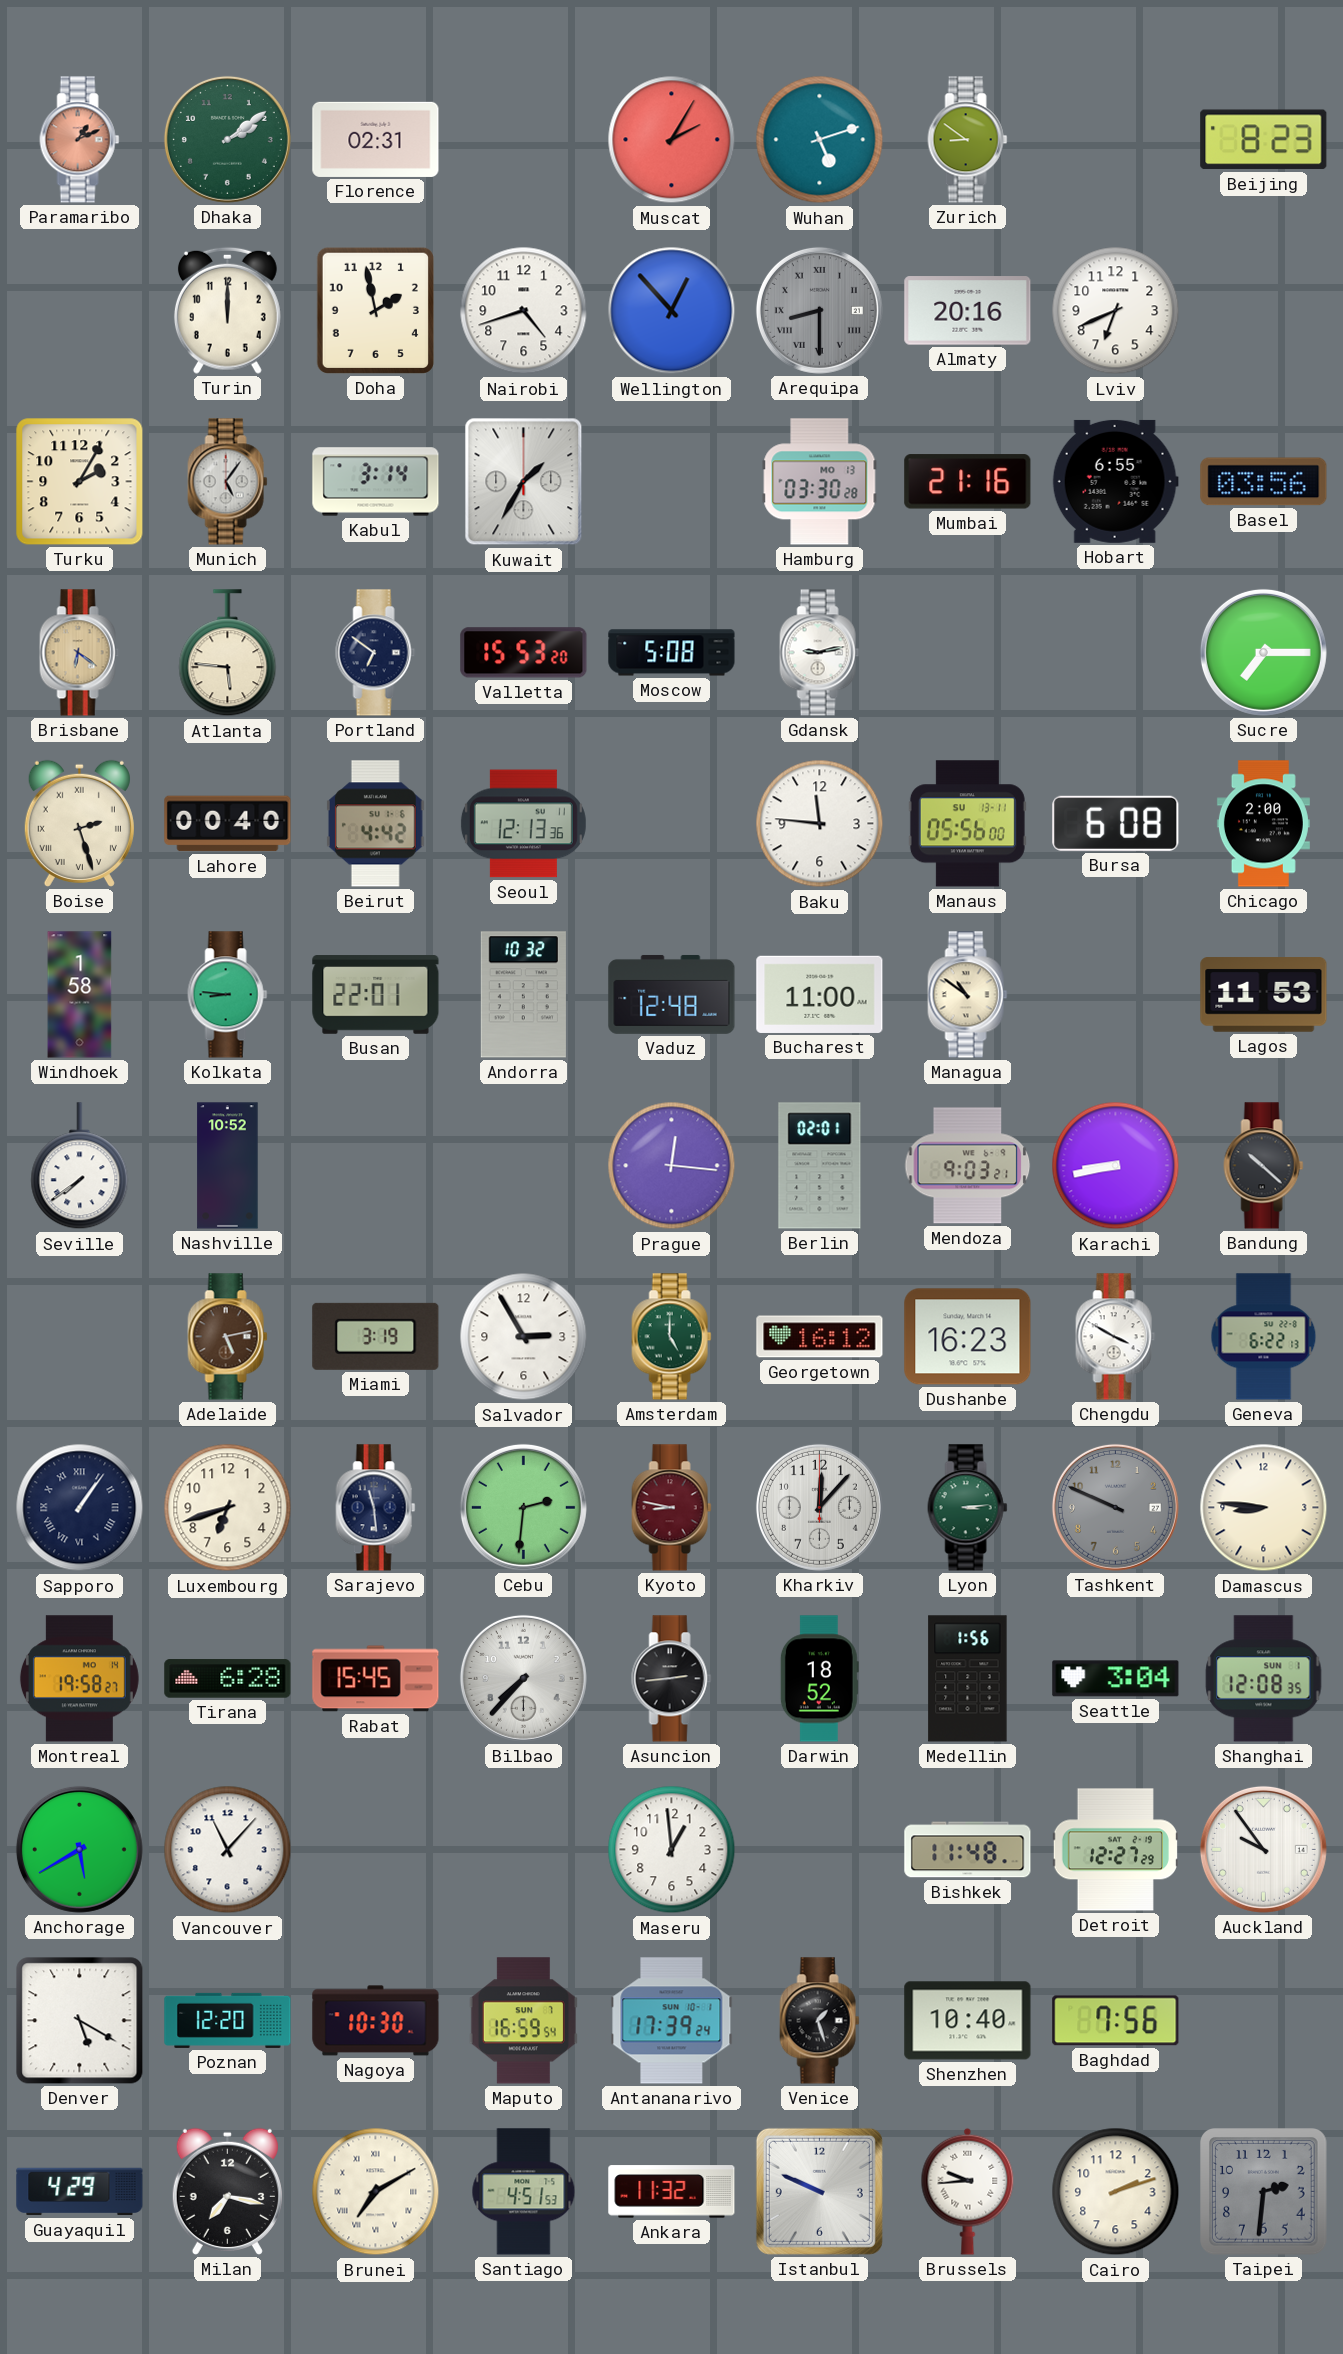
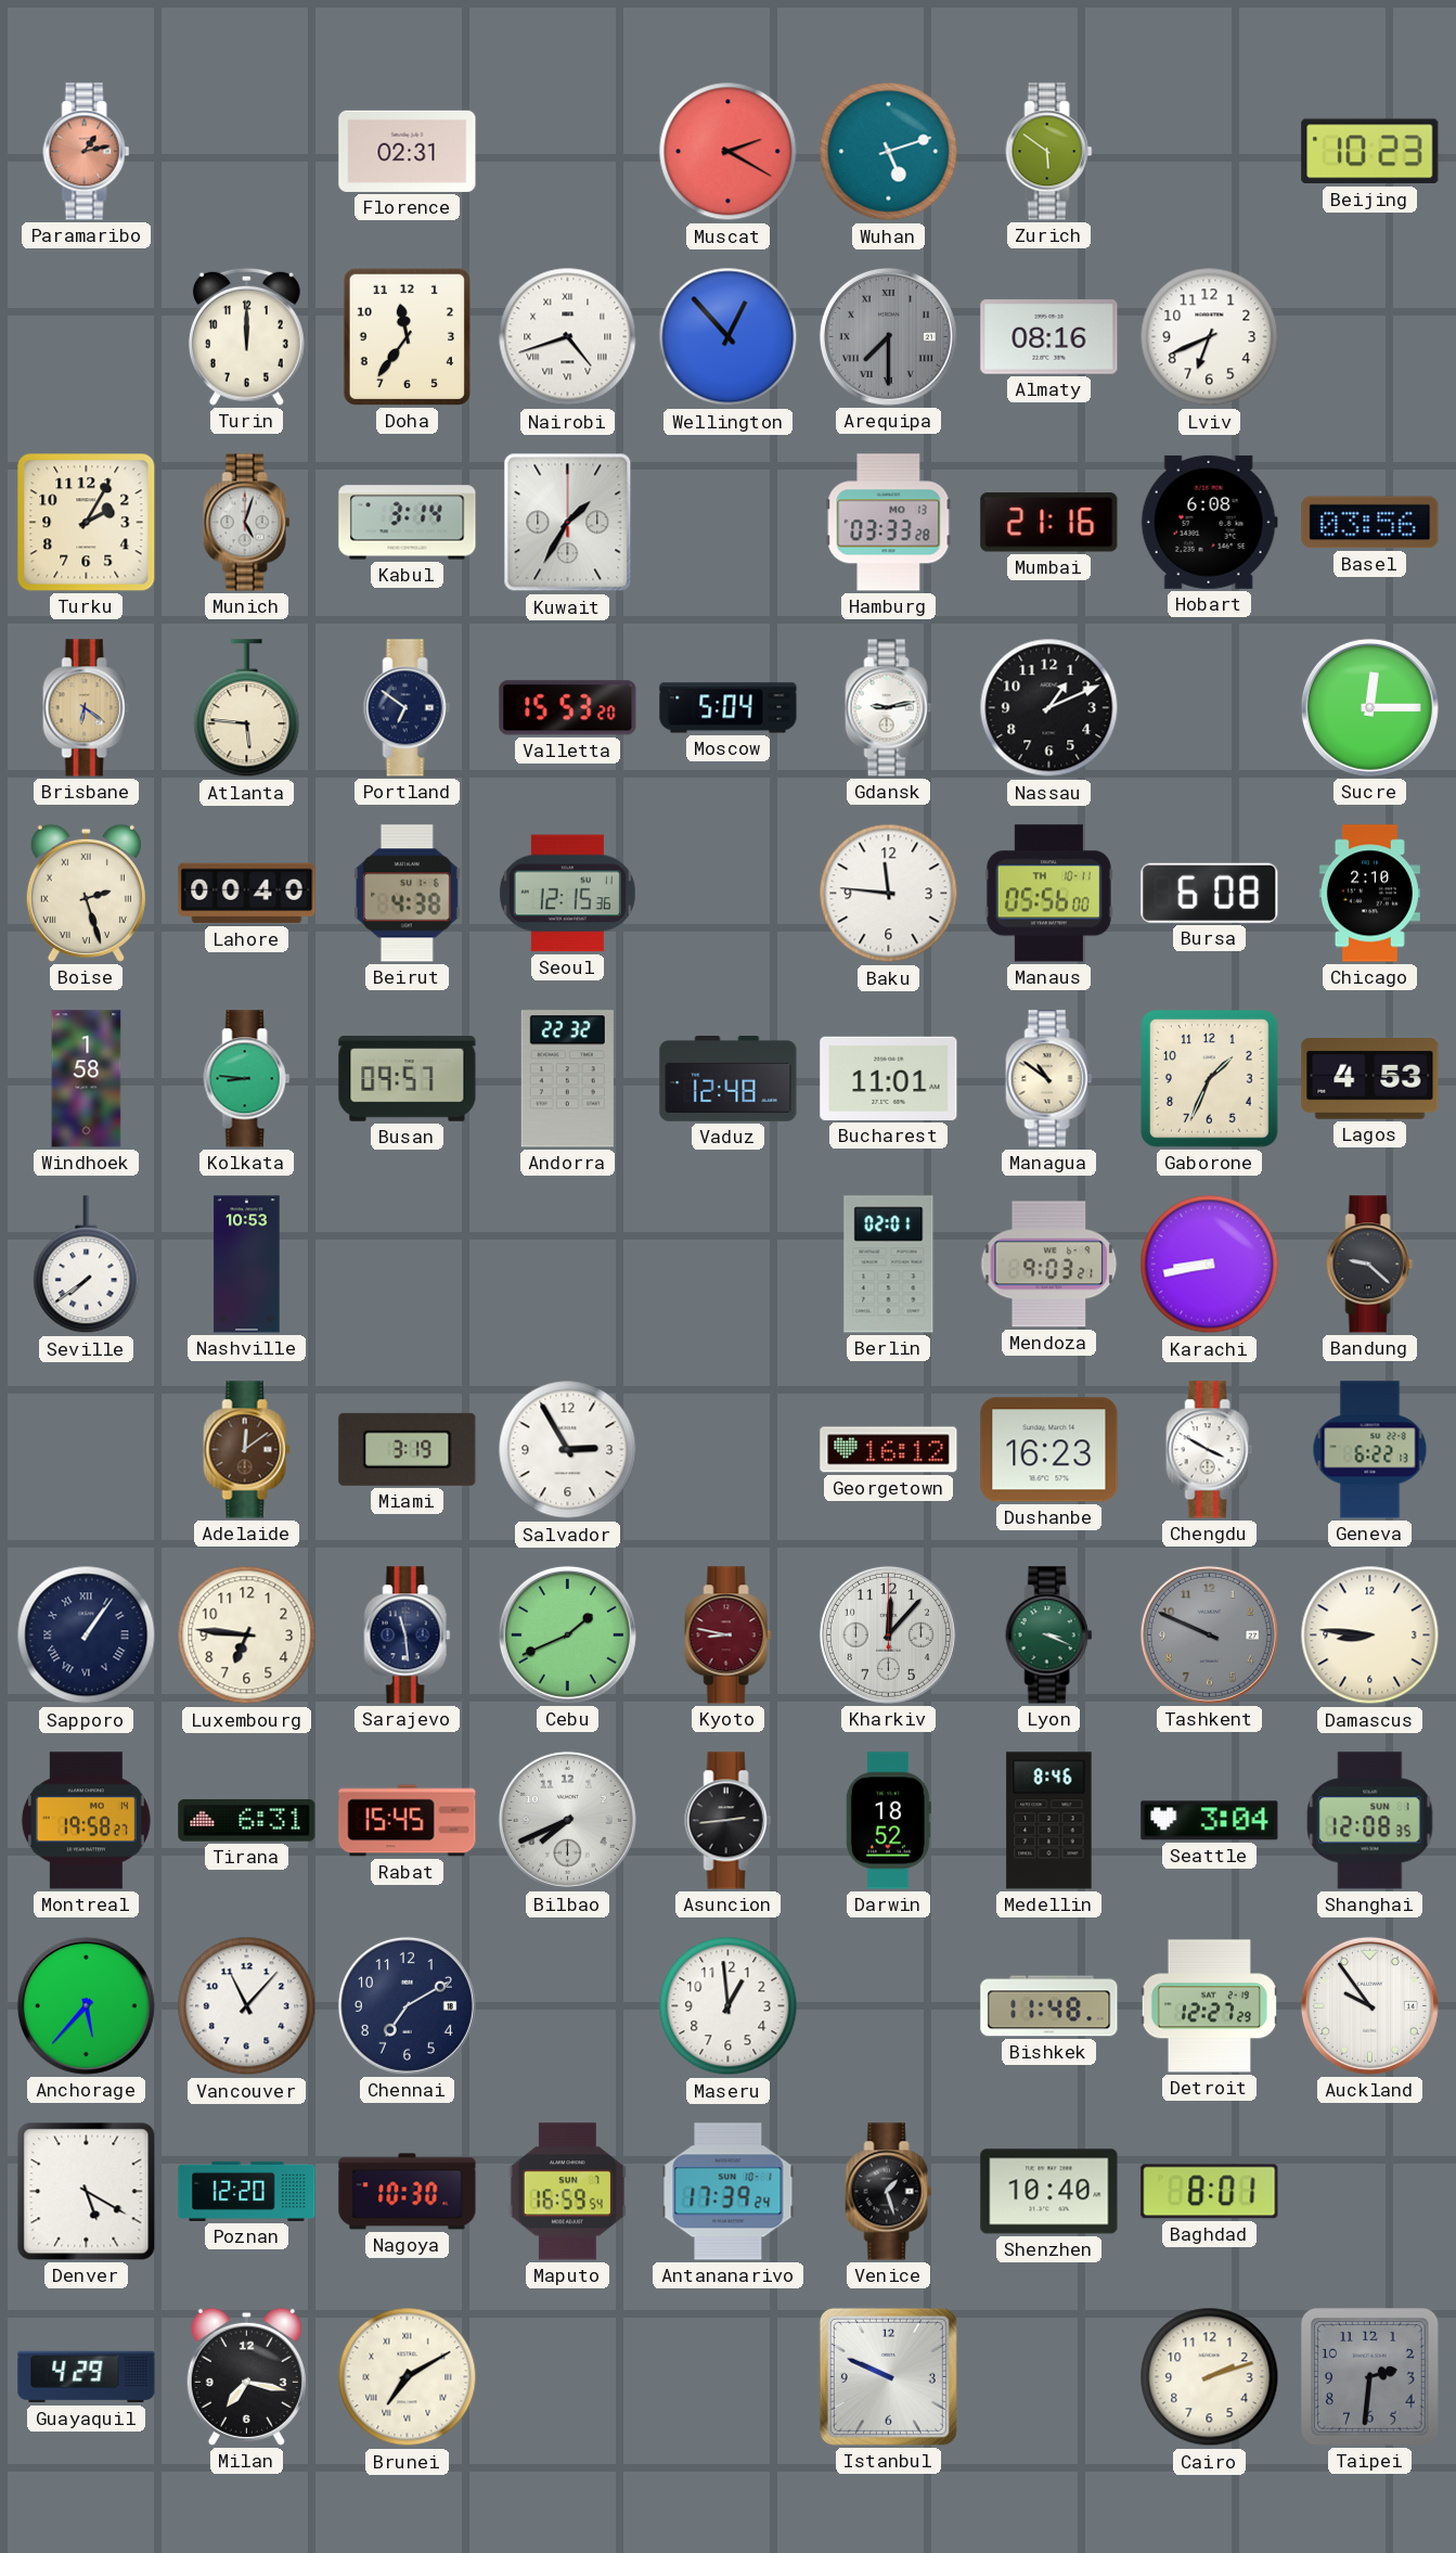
Paramaribo: 1:11 -> 1:13 (87, 152)
Dhaka: 2:09 -> none (227, 139)
Muscat: 2:05 -> 2:20 (729, 152)
Zurich: 8:51 -> 5:51 (1049, 152)
Beijing: 8:23 -> 10:23 (1370, 152)
Doha: 1:58 -> 11:36 (407, 336)
Nairobi numerals: Arabic -> Roman (568, 337)
Arequipa: 8:30 -> 7:30 (888, 336)
Almaty: 20:16 -> 08:16 (1049, 337)
Munich: 5:06 -> 5:03 (247, 523)
Hamburg: 03:30 -> 03:33 (889, 523)
Hobart: 6:55 -> 6:08 (1209, 522)
Moscow: 5:08 -> 5:04 (729, 708)
Nassau: none -> 1:11 (1049, 708)
Sucre: 7:15 -> 12:15 (1369, 707)
Beirut: 4:42 -> 4:38 (407, 894)
Seoul: 12:13 -> 12:15 (567, 894)
Manaus date: SU 13-11 -> TH 10-11 (1048, 894)
Chicago: 2:00 -> 2:10 (1369, 894)
Busan: 22:01 -> 09:57 (408, 1079)
Andorra: 10:32 -> 22:32 (567, 1079)
Bucharest: 11:00 -> 11:01 (889, 1078)
Gaborone: none -> 1:34 (1210, 1079)
Lagos: 11:53 -> 4:53 (1370, 1079)
Nashville: 10:52 -> 10:53 (247, 1265)
Prague: 12:16 -> none (672, 1166)
Bandung: 10:22 -> 9:22 (1370, 1265)
Adelaide: 5:13 -> 12:09 (247, 1450)
Amsterdam: 5:00 -> none (672, 1337)
Luxembourg: 6:42 -> 6:46 (247, 1635)
Cebu: 2:31 -> 1:41 (567, 1634)
Lyon: 3:14 -> 3:19 (1049, 1635)
Tirana: 6:28 -> 6:31 (247, 1821)
Bilbao: 7:37 -> 7:41 (567, 1820)
Medellin: 1:56 -> 8:46 (1049, 1821)
Anchorage: 5:40 -> 5:37 (86, 2005)
Chennai: none -> 7:10 (407, 2005)
Baghdad: 7:56 -> 8:01 (1210, 2192)
Santiago: 4:51 -> none (524, 2192)
Ankara: 11:32 -> none (672, 2192)
Brussels: 9:44 -> none (968, 2191)
